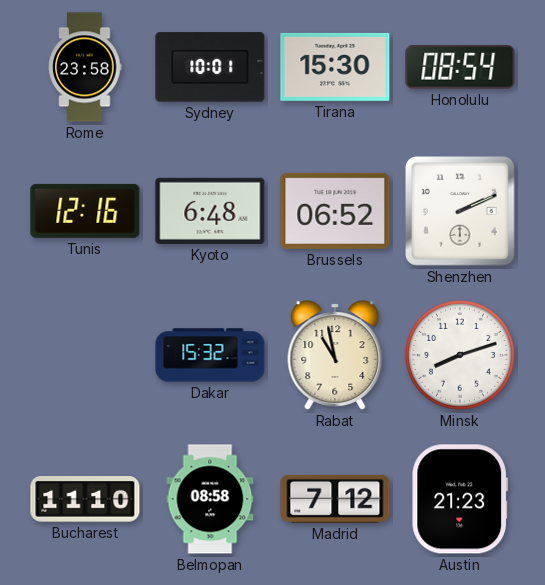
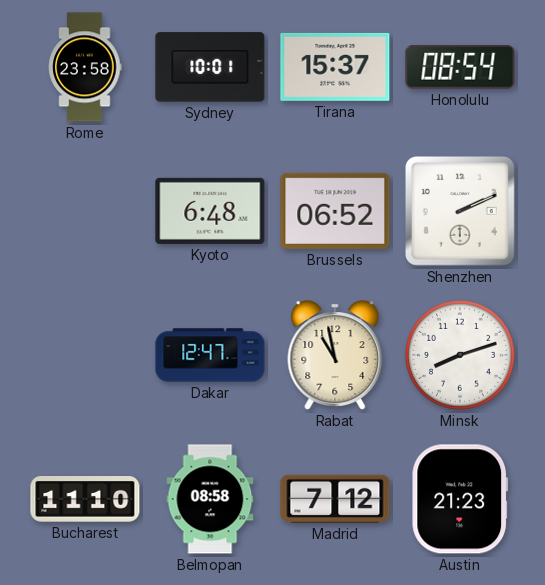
Tirana: 15:30 -> 15:37 (335, 67)
Tunis: 12:16 -> none (85, 211)
Dakar: 15:32 -> 12:47 (210, 355)
